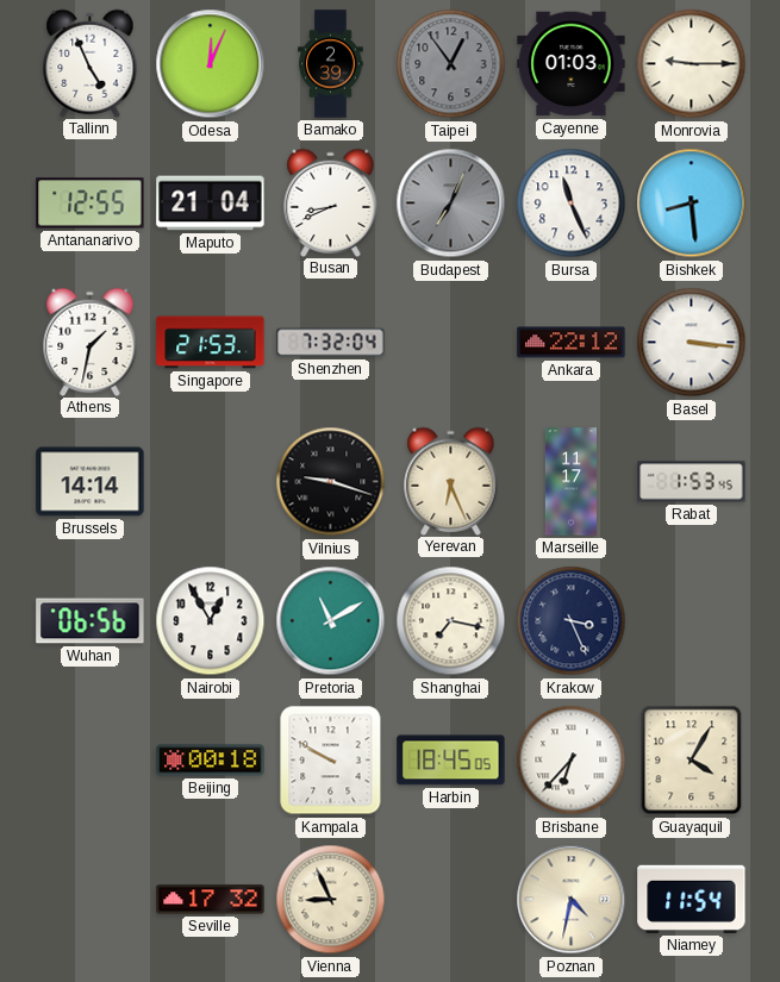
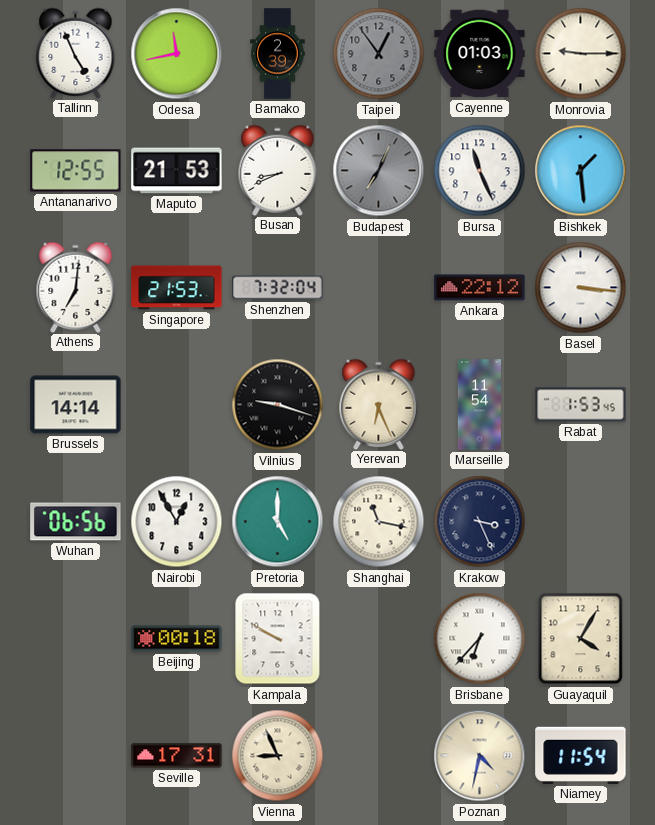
Odesa: 12:04 -> 11:43 (177, 54)
Maputo: 21:04 -> 21:53 (177, 171)
Bishkek: 8:29 -> 1:29 (581, 171)
Athens: 1:32 -> 7:01 (76, 287)
Marseille: 11:17 -> 11:54 (479, 405)
Pretoria: 11:10 -> 5:00 (278, 522)
Shanghai: 7:17 -> 11:17 (379, 522)
Harbin: 18:45 -> none (451, 761)
Seville: 17:32 -> 17:31 (177, 756)
